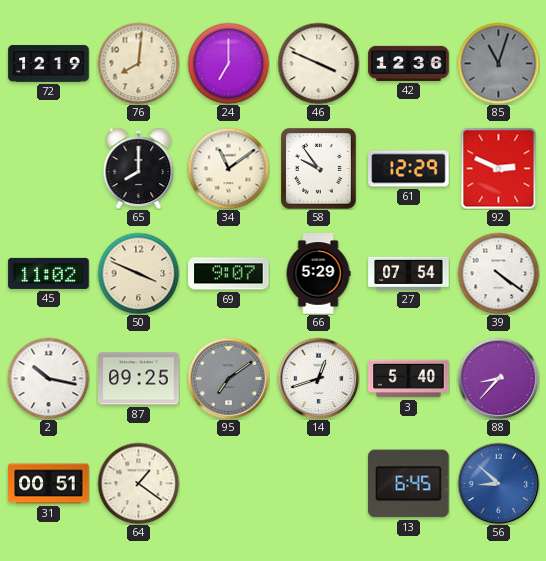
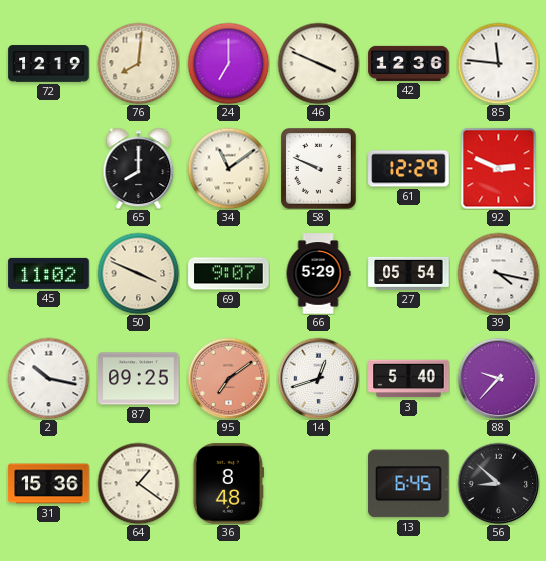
85: 11:03 -> 11:46 (498, 63)
85 dial: grey -> white (498, 63)
58: 9:54 -> 9:49 (319, 169)
27: 07:54 -> 05:54 (409, 273)
39: 4:21 -> 4:17 (498, 273)
95 dial: grey -> salmon (228, 378)
88: 8:37 -> 9:37 (498, 378)
31: 00:51 -> 15:36 (49, 484)
36: none -> 8:48 (228, 484)
56 dial: blue -> black (498, 483)
